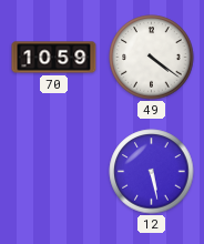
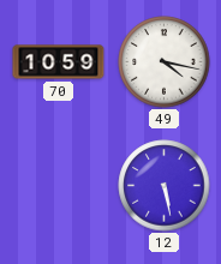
49: 4:21 -> 4:17 (165, 62)
